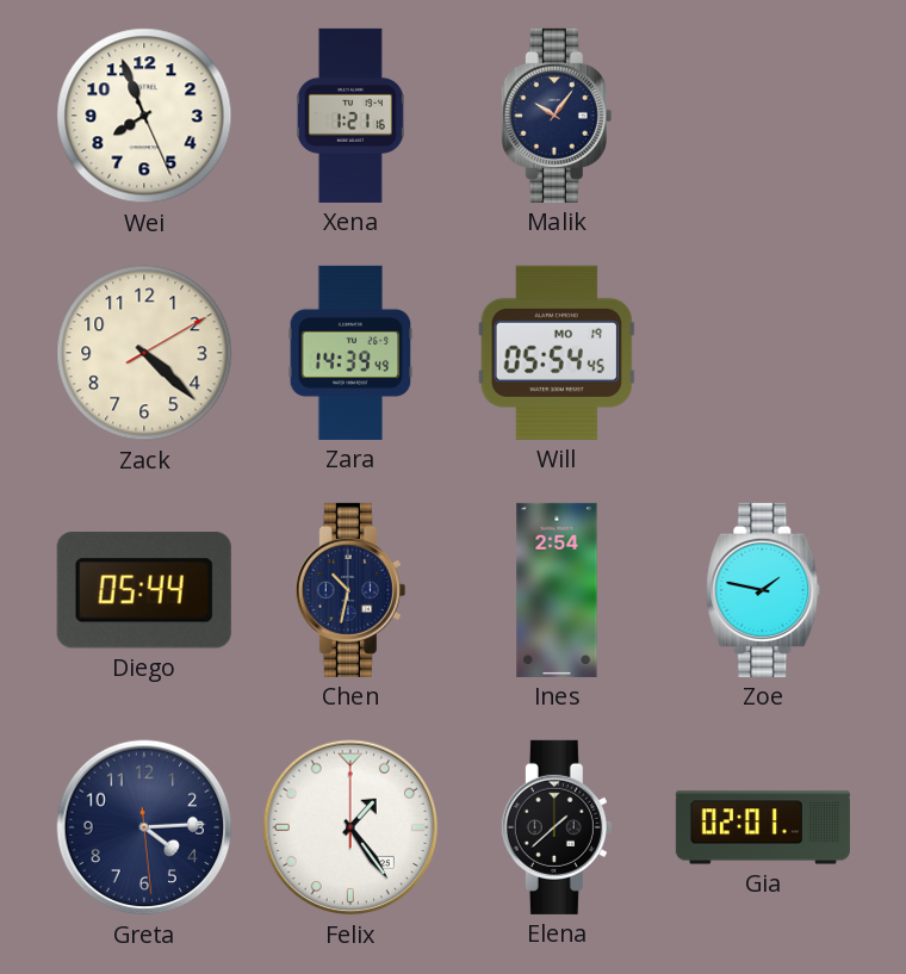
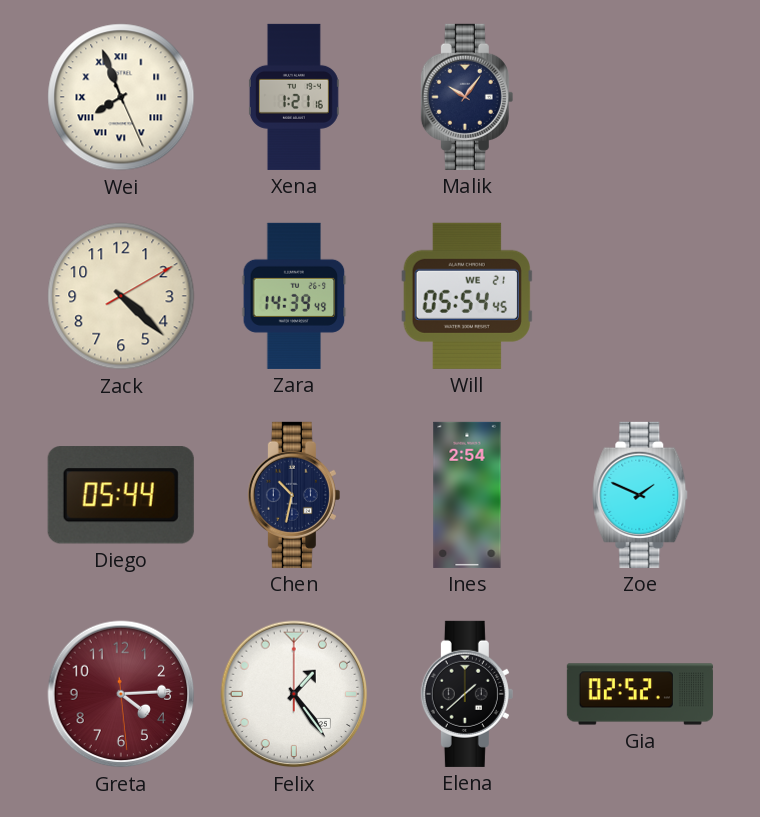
Wei numerals: Arabic -> Roman (121, 97)
Will date: MO 19 -> WE 21 (467, 296)
Zoe: 1:47 -> 1:49 (640, 495)
Greta dial: navy -> burgundy (121, 694)
Gia: 02:01 -> 02:52 (640, 694)
